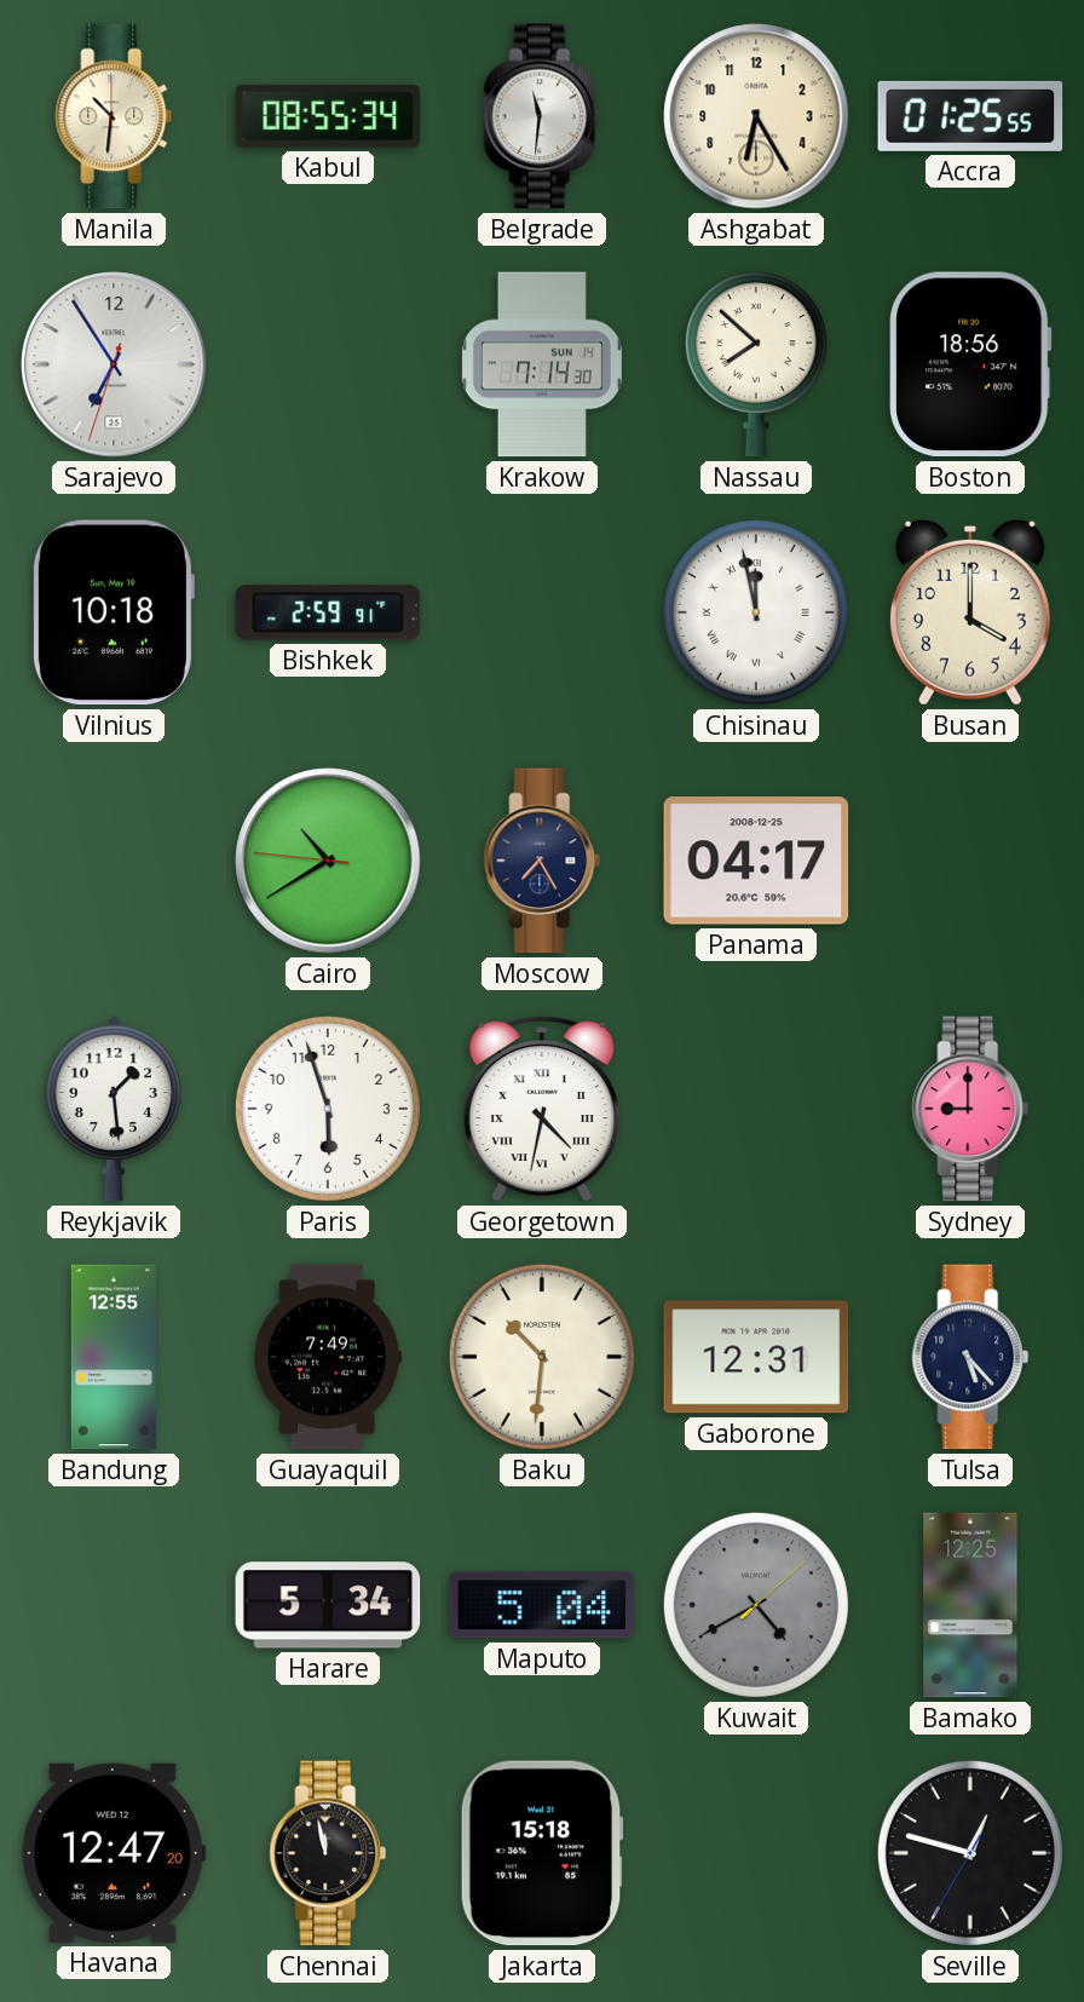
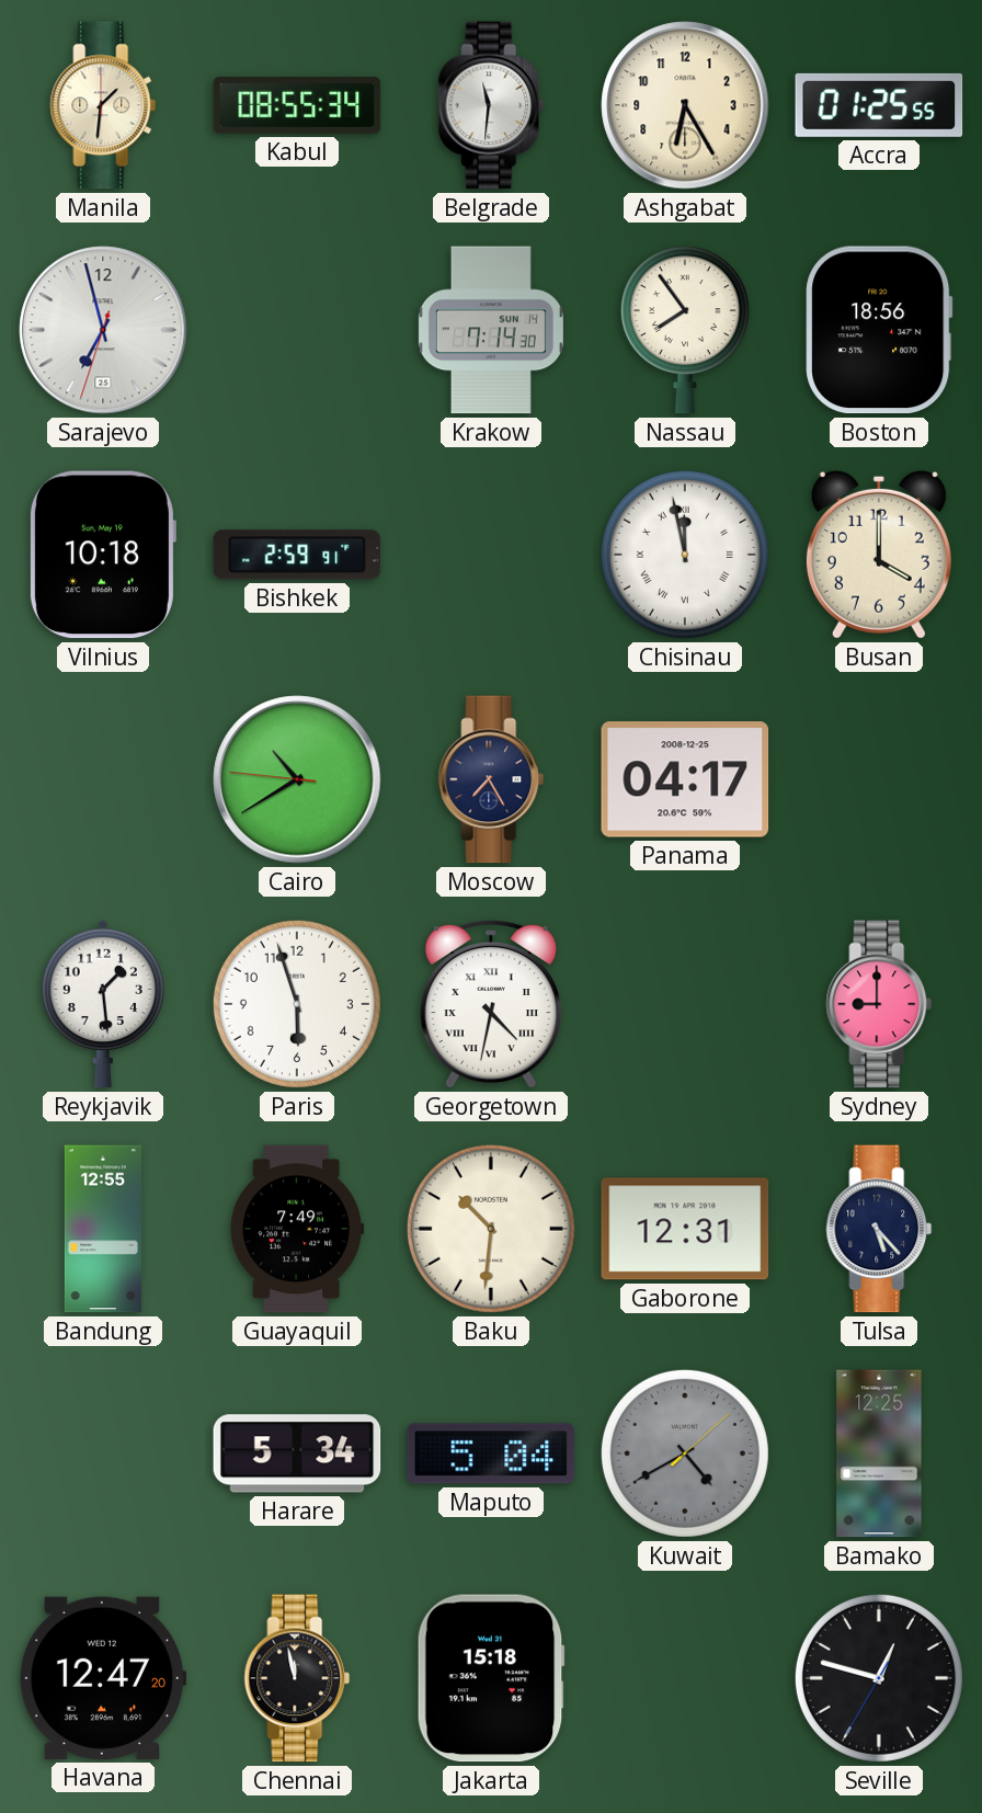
Manila: 10:31 -> 1:31 (103, 105)
Sarajevo: 6:54 -> 6:57 (103, 330)
Nassau: 7:52 -> 7:54 (685, 330)
